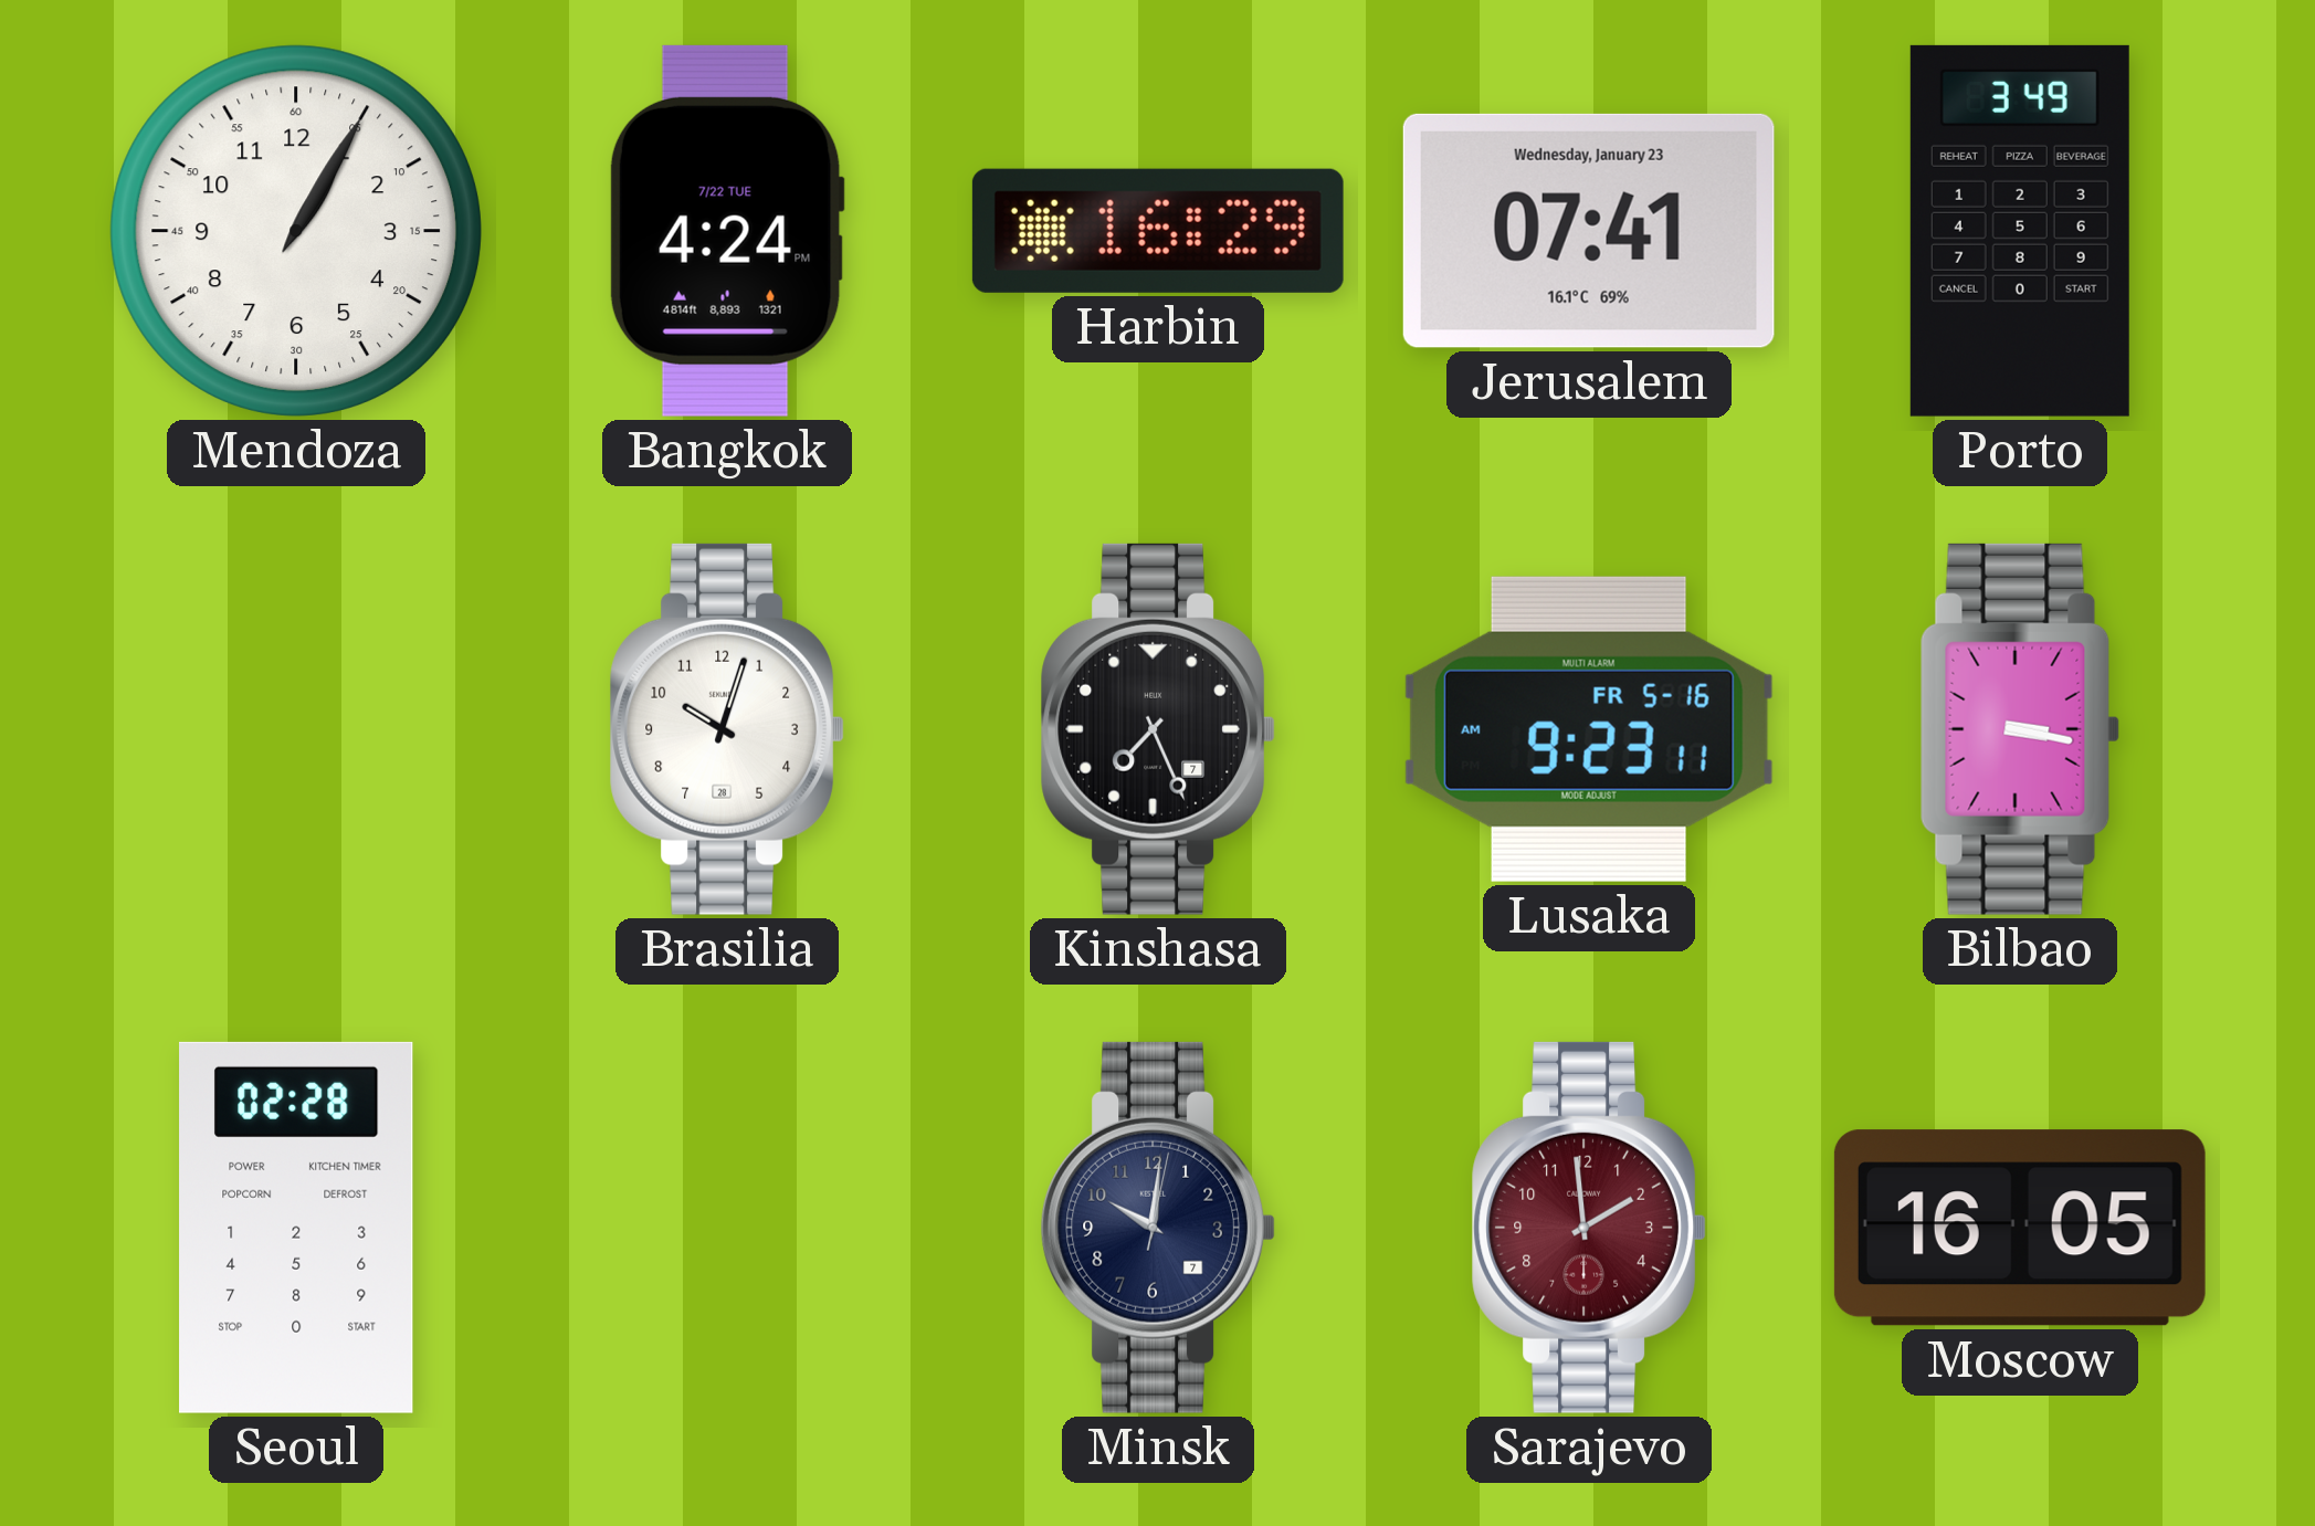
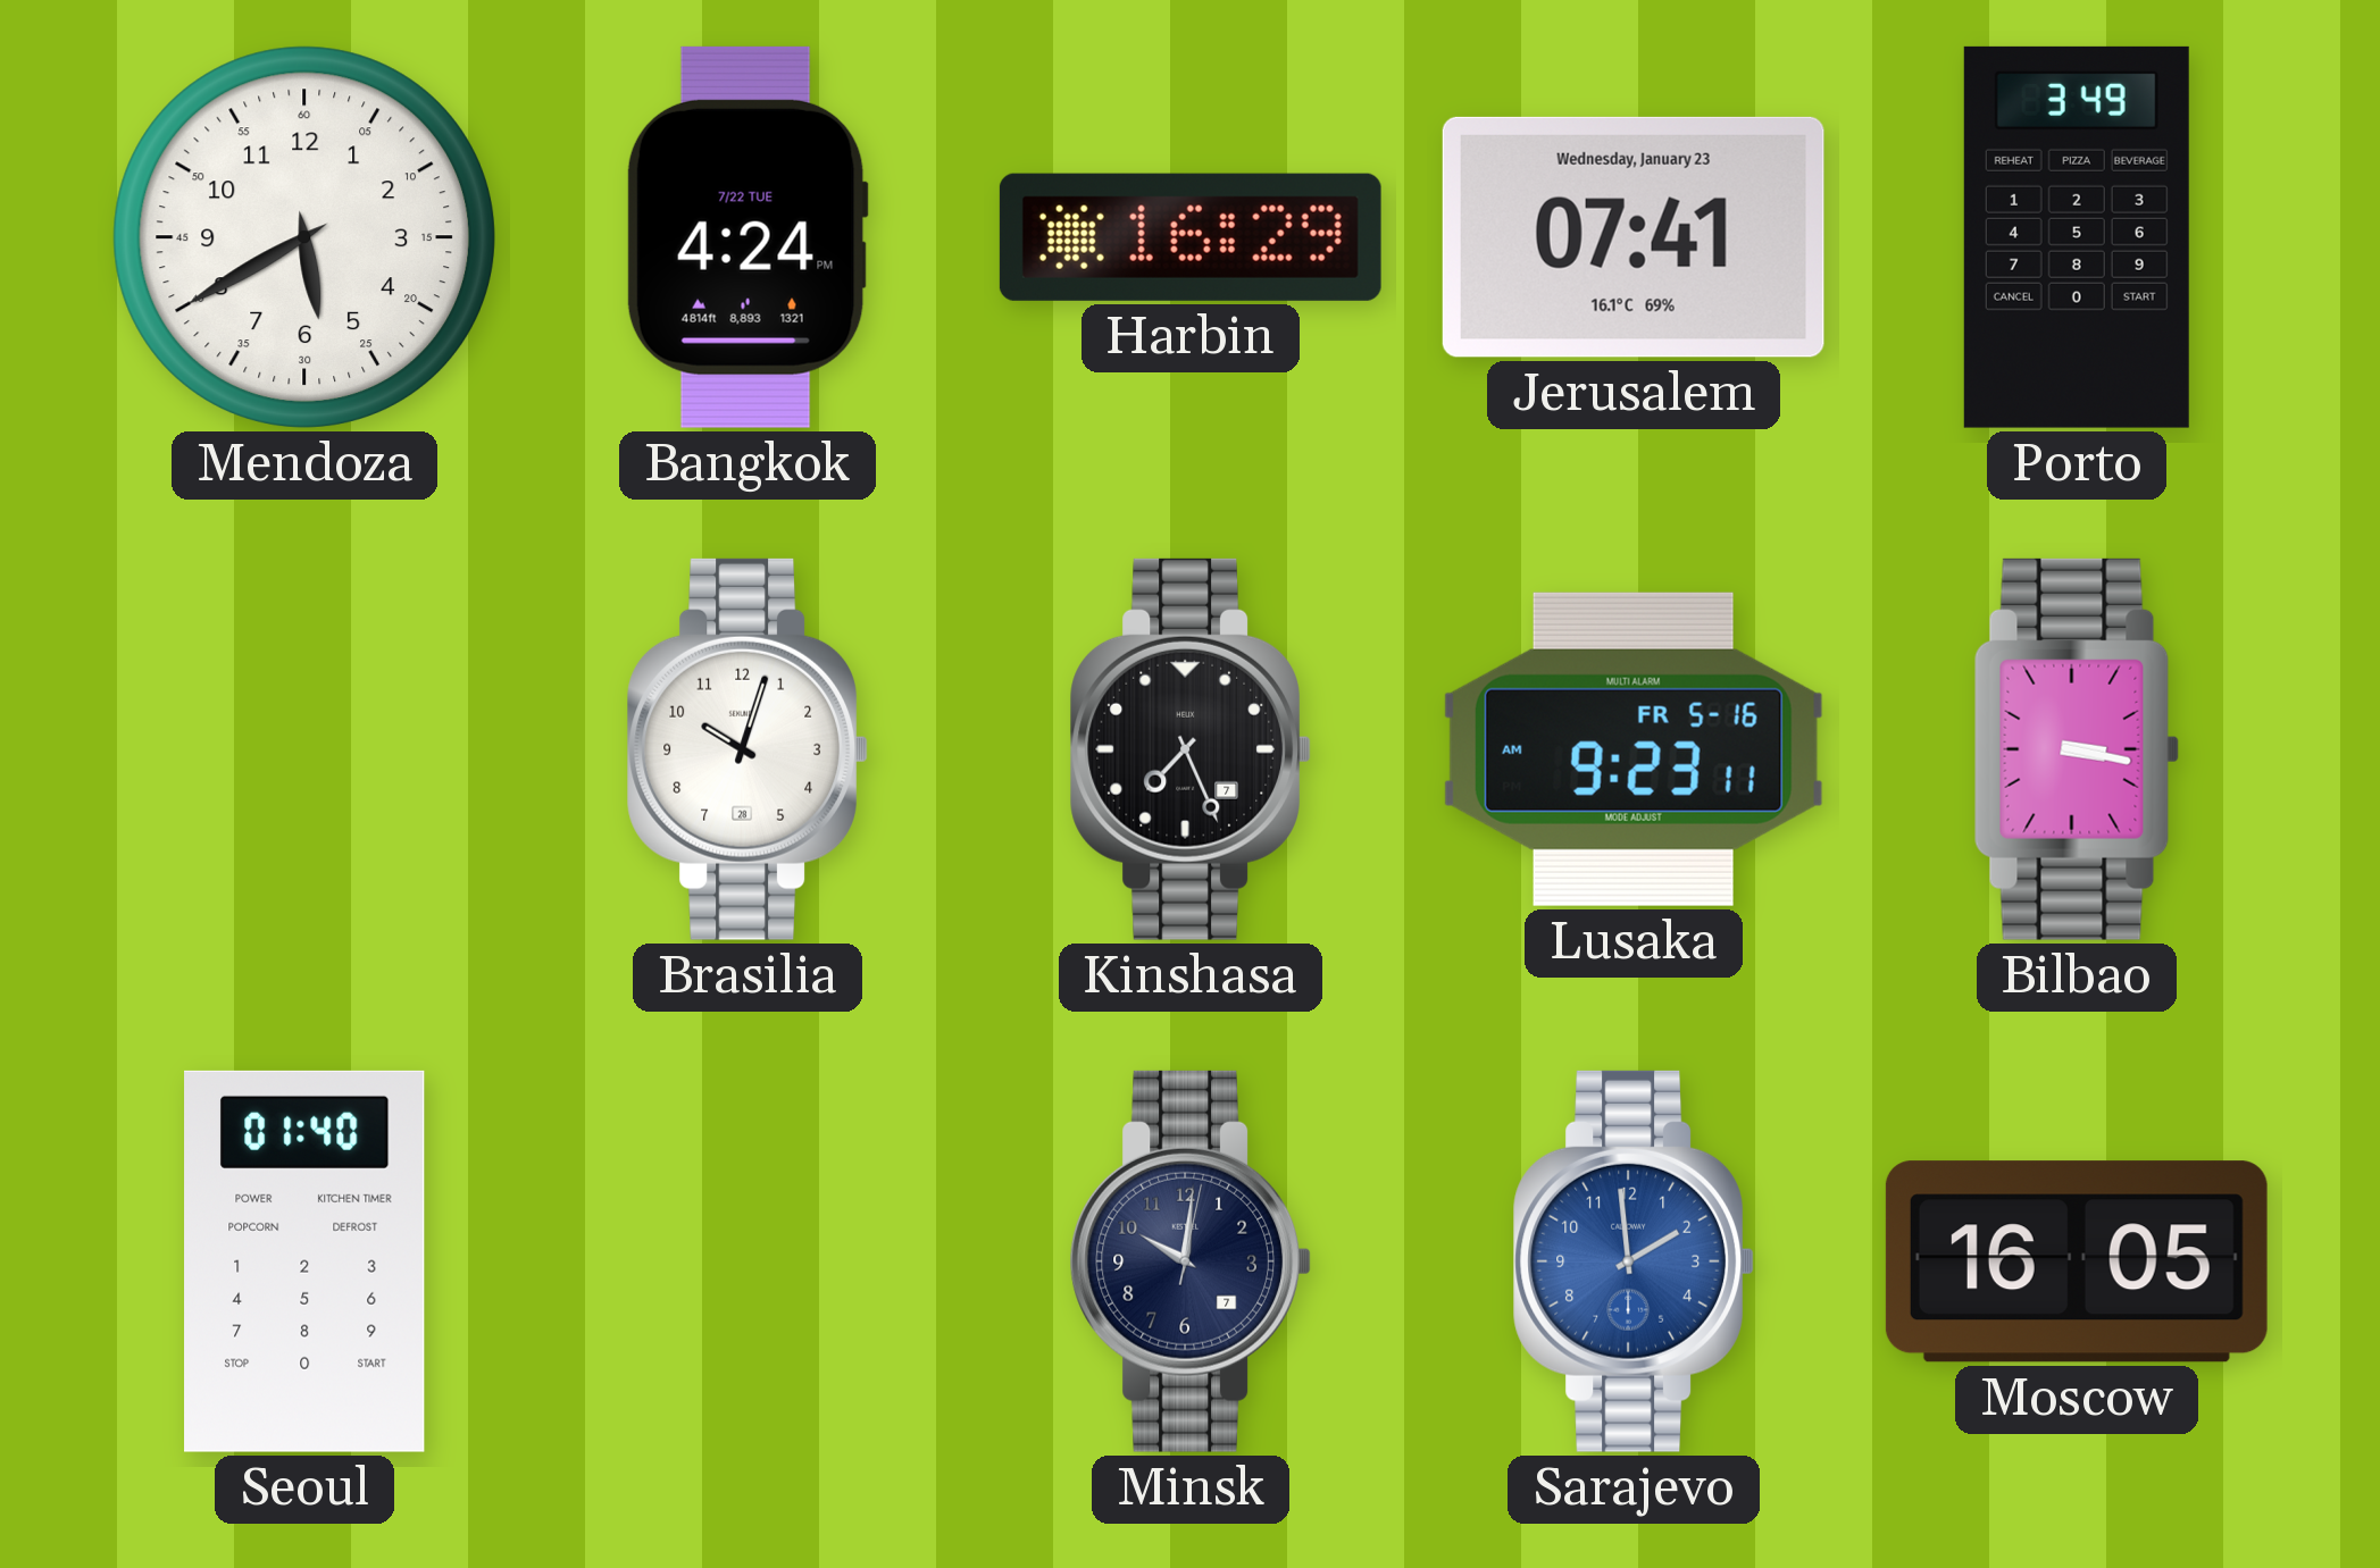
Mendoza: 1:05 -> 5:40 (304, 237)
Seoul: 02:28 -> 01:40 (306, 1261)
Sarajevo dial: burgundy -> blue (1632, 1261)
